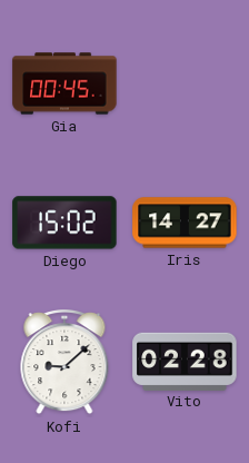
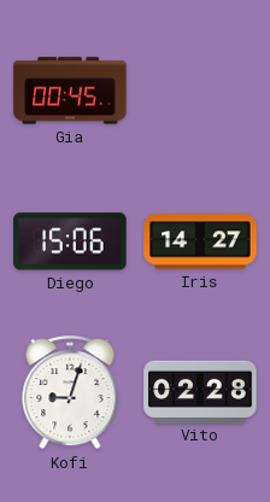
Diego: 15:02 -> 15:06 (70, 241)
Kofi: 9:08 -> 9:03 (70, 393)
